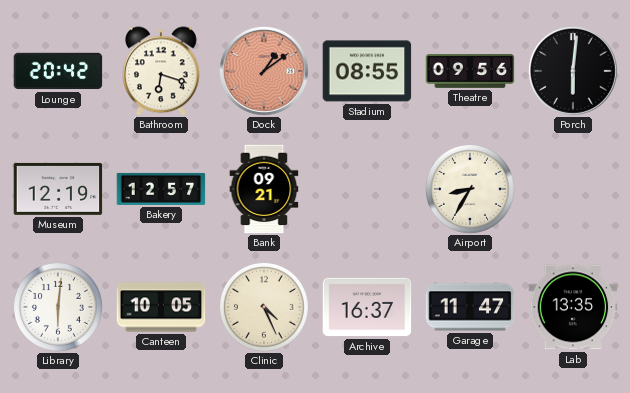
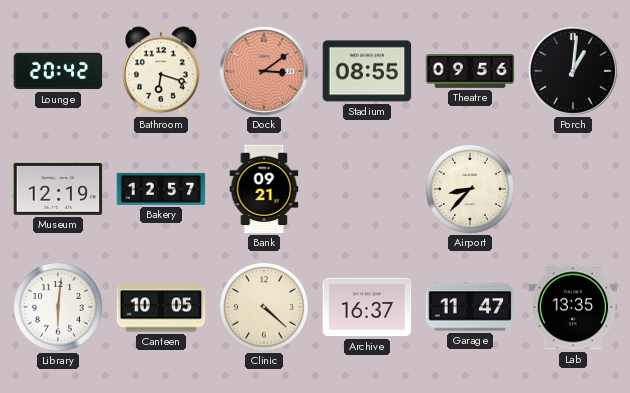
Dock: 1:09 -> 3:09 (264, 71)
Porch: 6:01 -> 1:01 (573, 71)
Airport: 8:35 -> 8:37 (470, 189)
Clinic: 4:26 -> 4:22 (264, 307)
